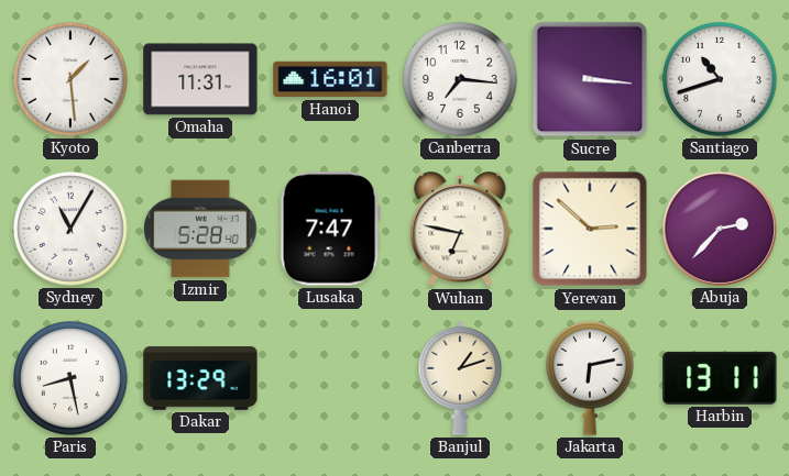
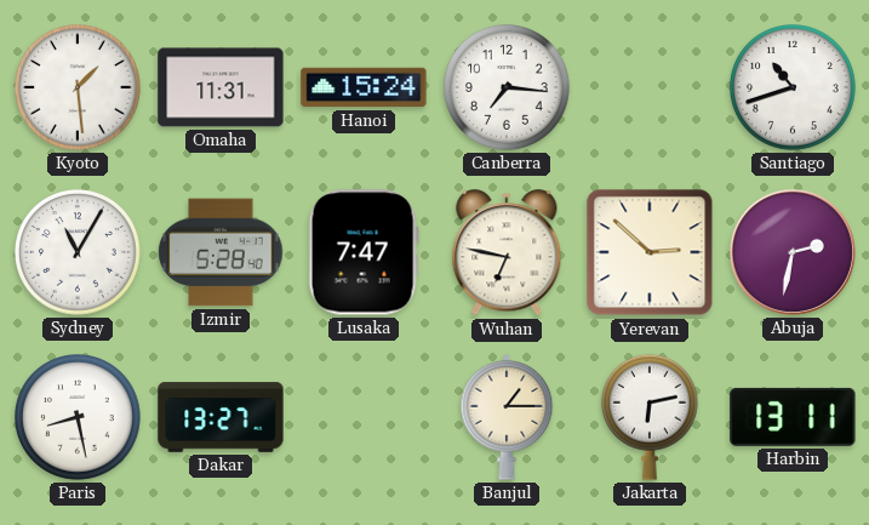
Hanoi: 16:01 -> 15:24 (364, 87)
Sucre: 3:16 -> none (590, 79)
Abuja: 2:37 -> 2:32 (793, 252)
Dakar: 13:29 -> 13:27 (221, 417)
Banjul: 1:12 -> 1:15 (507, 418)
